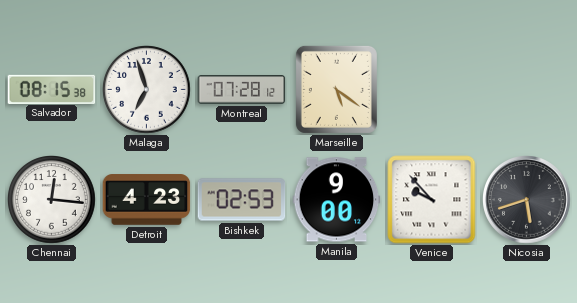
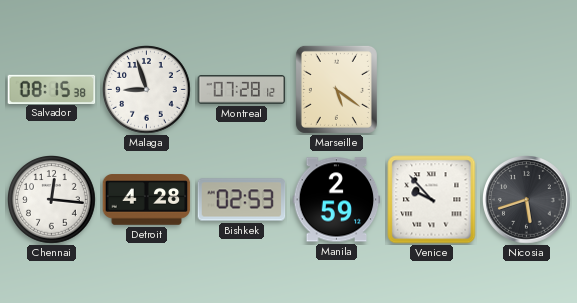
Malaga: 6:57 -> 8:57 (147, 90)
Detroit: 4:23 -> 4:28 (147, 200)
Manila: 9:00 -> 2:59 (337, 200)
